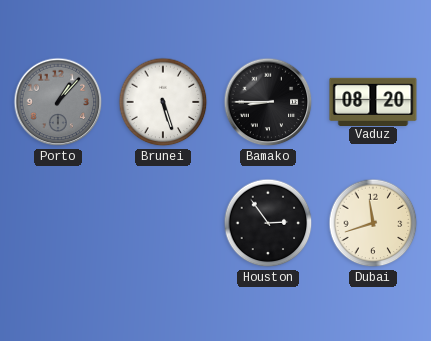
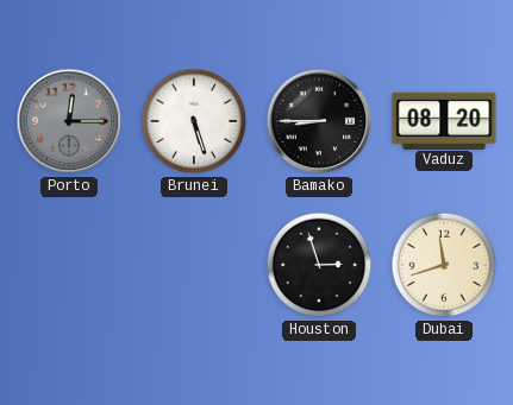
Porto: 1:07 -> 12:15 (69, 121)
Houston: 2:54 -> 2:57 (319, 265)
